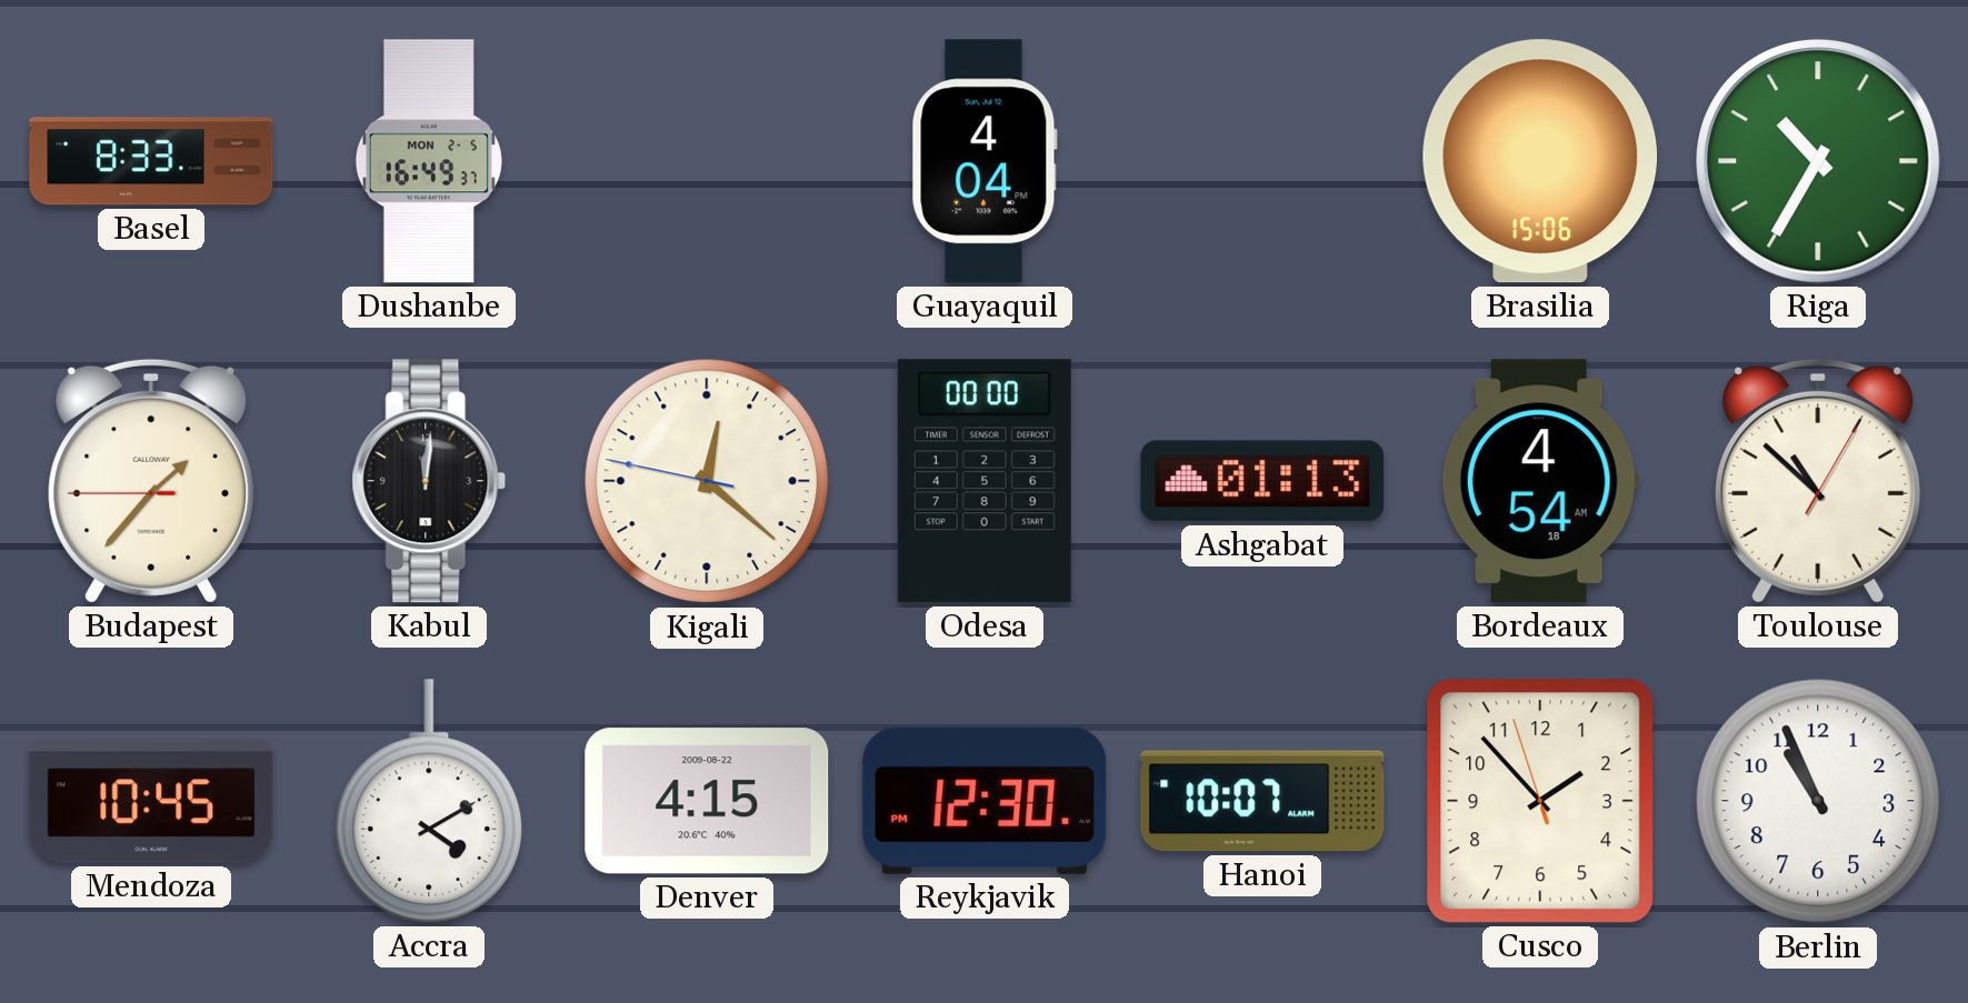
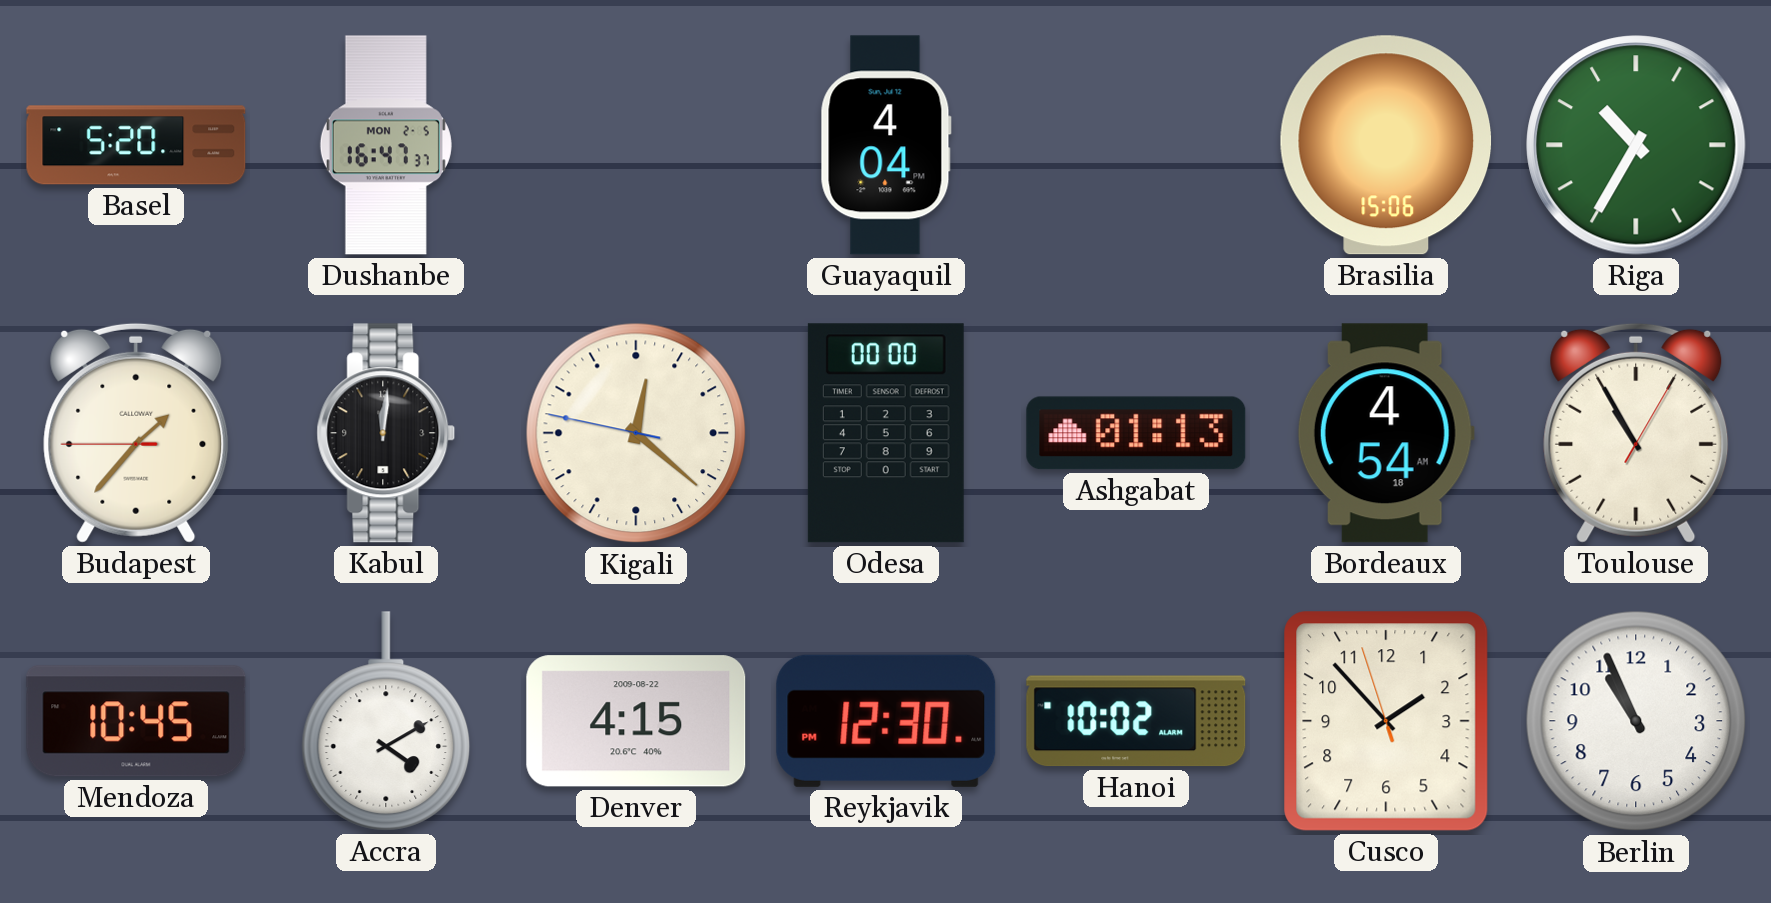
Basel: 8:33 -> 5:20 (136, 145)
Dushanbe: 16:49 -> 16:47 (386, 145)
Toulouse: 10:52 -> 10:55 (1636, 433)
Hanoi: 10:07 -> 10:02 (1136, 721)
